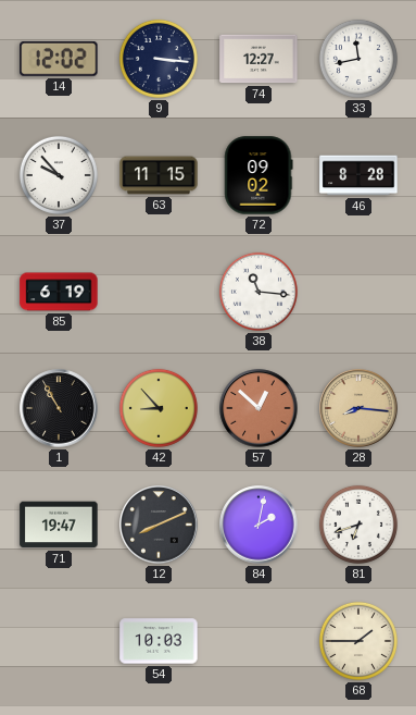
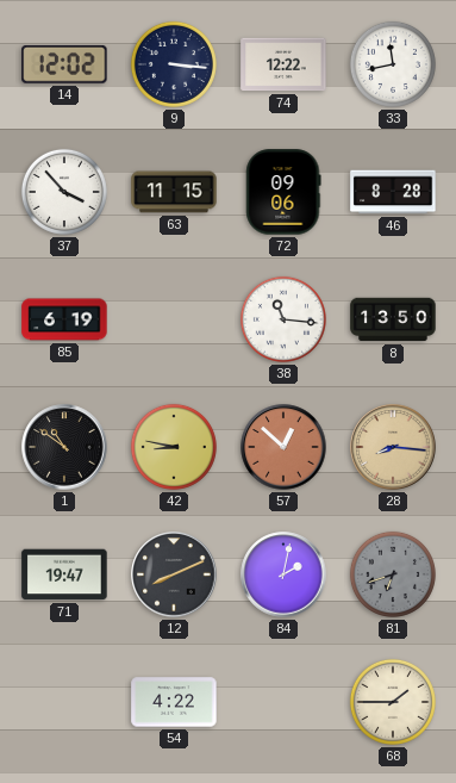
74: 12:27 -> 12:22 (283, 64)
37: 9:53 -> 3:53 (64, 192)
72: 09:02 -> 09:06 (283, 192)
8: none -> 13:50 (393, 319)
1: 10:55 -> 10:51 (64, 447)
42: 8:53 -> 8:47 (174, 447)
81 dial: white -> grey (393, 574)
54: 10:03 -> 4:22 (174, 702)
